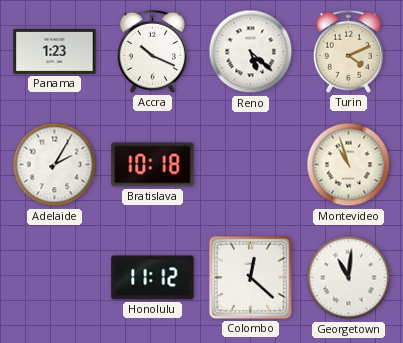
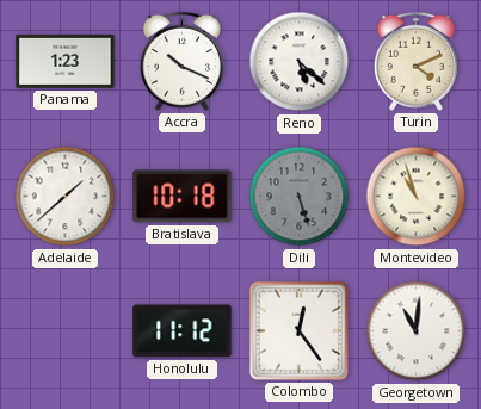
Adelaide: 2:05 -> 1:38 (66, 197)
Dili: none -> 5:27 (300, 197)
Colombo: 12:22 -> 12:24 (298, 330)
